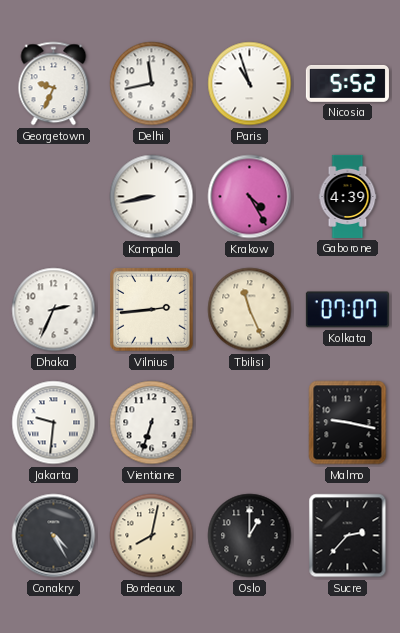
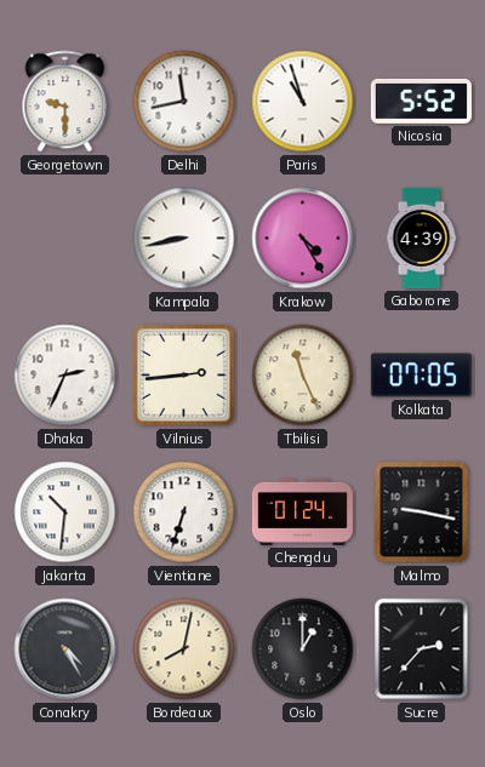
Georgetown: 9:34 -> 9:30 (65, 102)
Kolkata: 07:07 -> 07:05 (421, 376)
Jakarta: 9:31 -> 10:31 (65, 513)
Chengdu: none -> 01:24 (302, 511)
